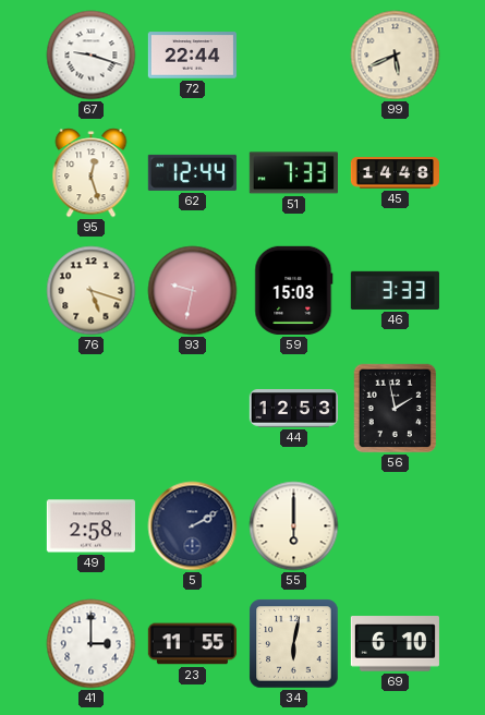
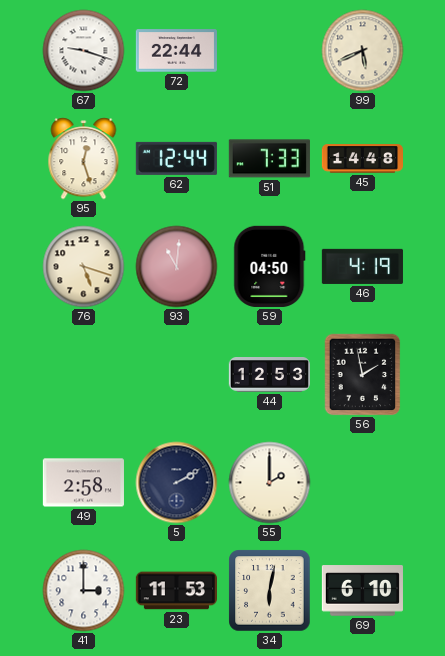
93: 9:32 -> 11:01 (177, 267)
59: 15:03 -> 04:50 (270, 266)
46: 3:33 -> 4:19 (362, 266)
55: 6:00 -> 2:00 (270, 483)
23: 11:55 -> 11:53 (176, 591)
